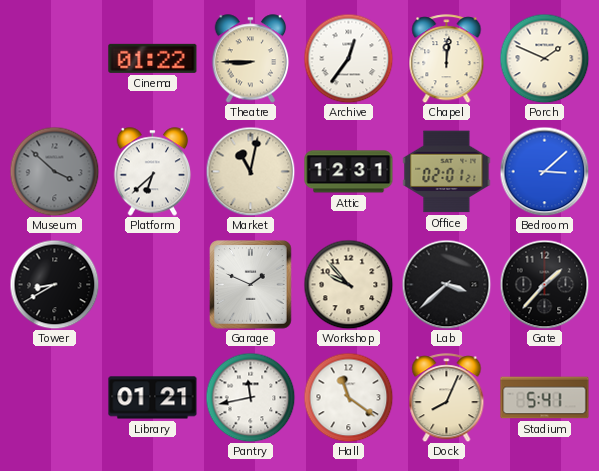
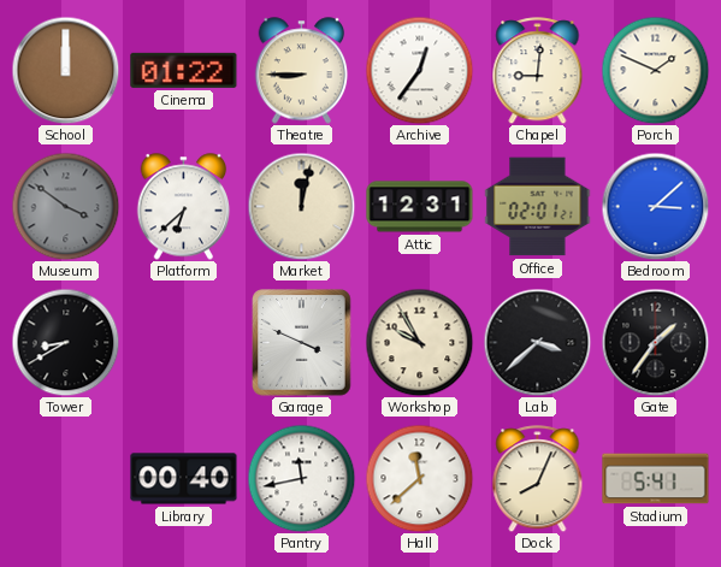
School: none -> 12:00 (65, 70)
Chapel: 12:01 -> 9:01 (538, 71)
Museum: 3:52 -> 3:51 (65, 206)
Market: 11:02 -> 12:02 (301, 206)
Garage: 1:49 -> 3:49 (302, 343)
Workshop: 9:53 -> 9:55 (419, 342)
Gate: 1:37 -> 1:36 (655, 342)
Library: 01:21 -> 00:40 (184, 479)
Hall: 11:21 -> 11:38 (419, 478)
